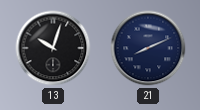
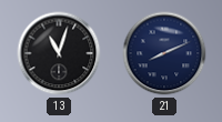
13: 10:03 -> 11:03 (59, 53)
